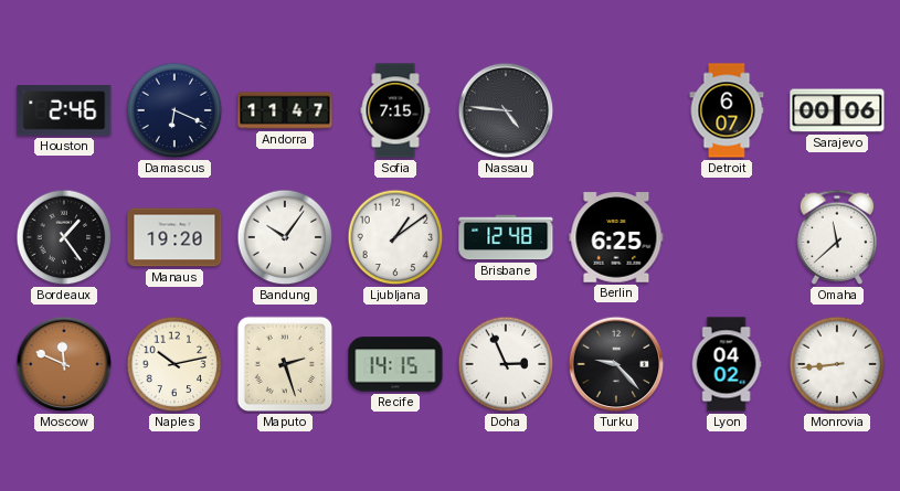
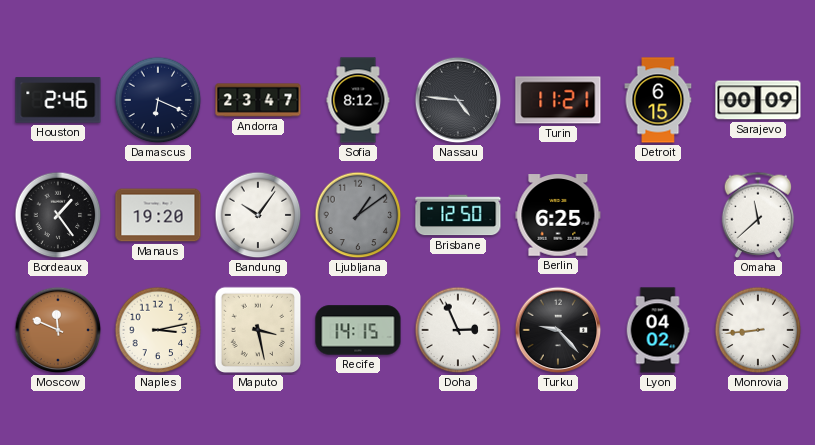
Andorra: 11:47 -> 23:47 (258, 100)
Sofia: 7:15 -> 8:12 (358, 100)
Turin: none -> 11:21 (558, 100)
Detroit: 6:07 -> 6:15 (658, 100)
Sarajevo: 00:06 -> 00:09 (758, 100)
Ljubljana dial: white -> grey (358, 215)
Brisbane: 12:48 -> 12:50 (458, 215)
Naples: 10:13 -> 3:13 (158, 330)
Maputo: 2:27 -> 3:28 (258, 330)
